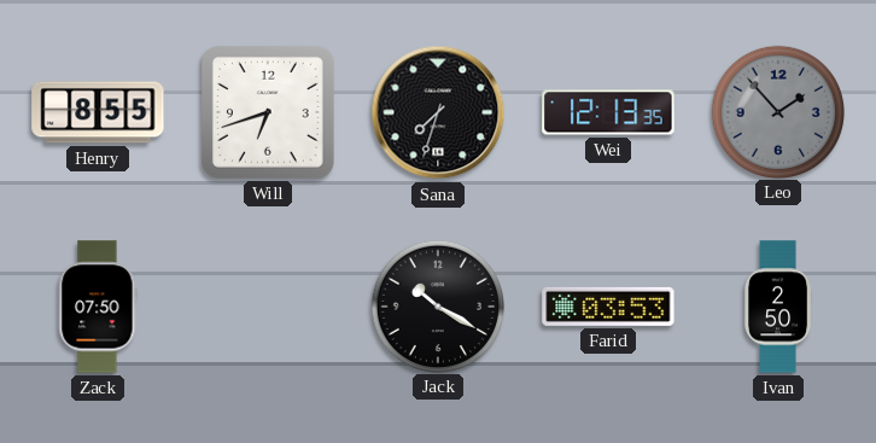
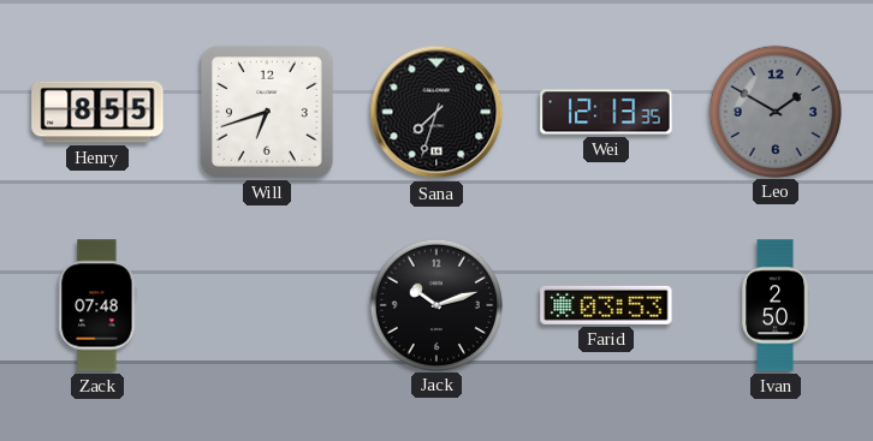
Leo: 1:53 -> 1:50 (774, 111)
Zack: 07:50 -> 07:48 (97, 305)
Jack: 10:20 -> 10:12 (435, 304)
